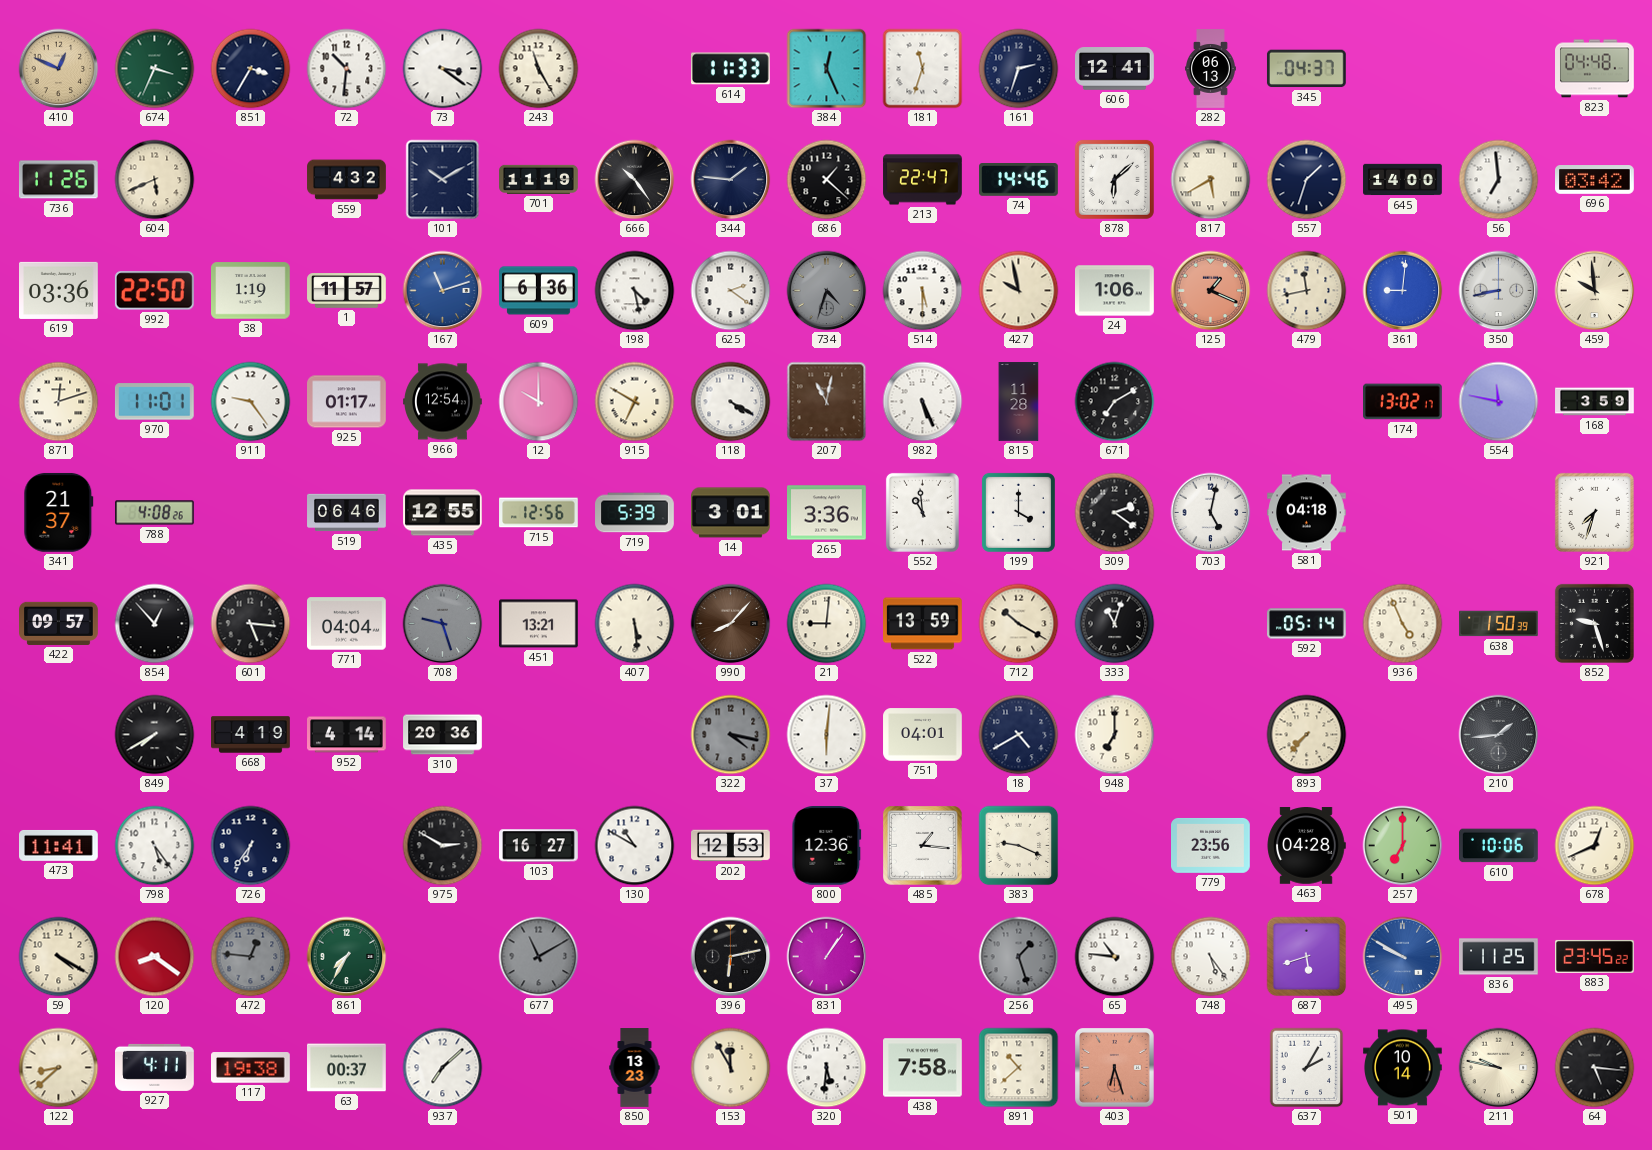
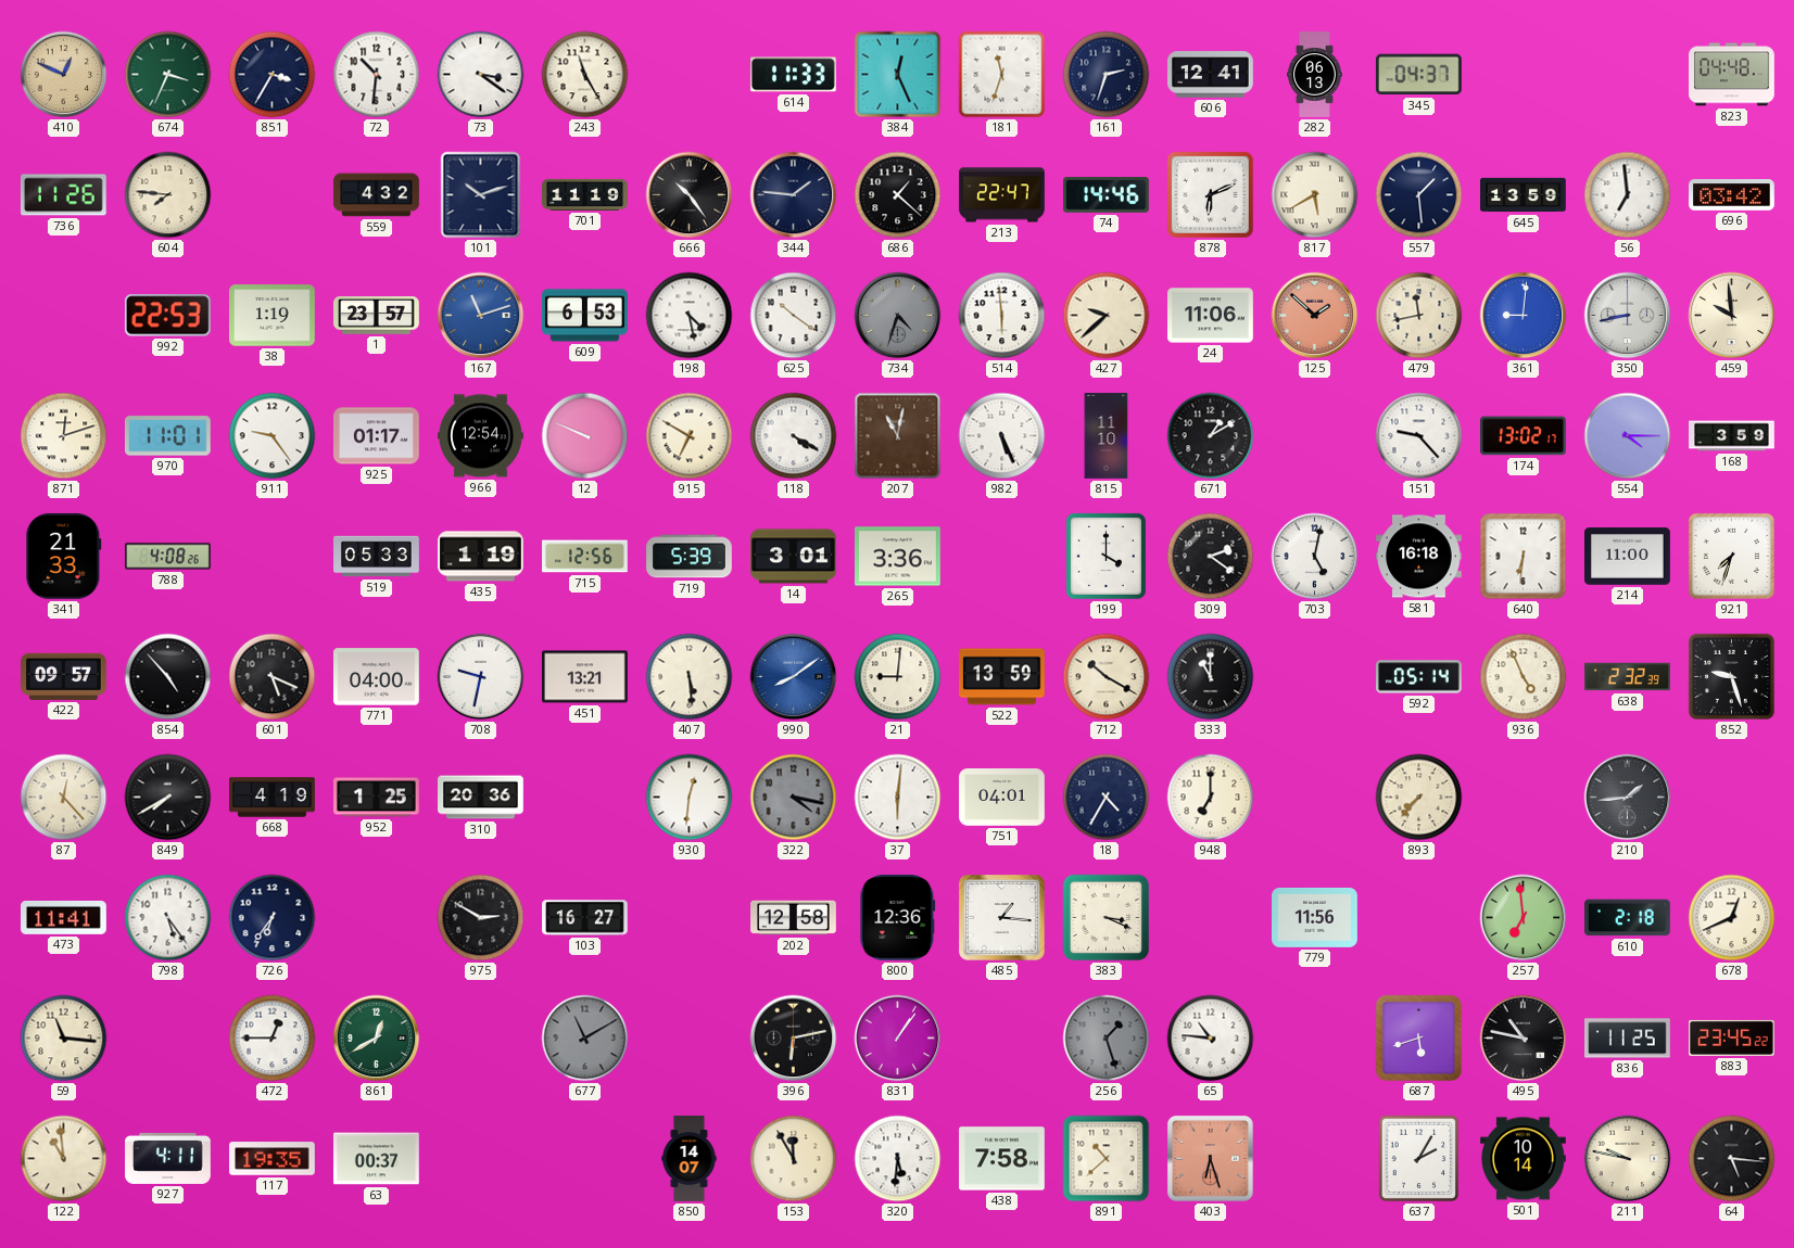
604: 5:41 -> 7:46 (168, 195)
101: 10:10 -> 10:12 (481, 195)
878: 6:08 -> 6:11 (1210, 194)
557: 1:33 -> 1:29 (1419, 195)
645: 14:00 -> 13:59 (1524, 195)
619: 03:36 -> none (59, 290)
992: 22:50 -> 22:53 (167, 316)
1: 11:57 -> 23:57 (377, 316)
609: 6:36 -> 6:53 (585, 316)
625: 2:21 -> 10:21 (794, 316)
514: 5:30 -> 5:59 (1002, 316)
427: 9:58 -> 9:38 (1107, 316)
24: 1:06 -> 11:06 (1211, 316)
125: 1:19 -> 1:52 (1315, 316)
12: 10:00 -> 9:49 (585, 436)
815: 11:28 -> 11:10 (1107, 436)
671: 7:10 -> 1:10 (1211, 436)
151: none -> 9:23 (1419, 436)
554: 11:47 -> 4:15 (1628, 436)
341: 21:37 -> 21:33 (64, 557)
519: 06:46 -> 05:33 (377, 557)
435: 12:55 -> 1:19 (481, 557)
552: 10:59 -> none (922, 512)
581: 04:18 -> 16:18 (1419, 557)
640: none -> 6:31 (1524, 557)
214: none -> 11:00 (1628, 557)
854: 12:53 -> 4:53 (168, 677)
601: 5:16 -> 5:19 (273, 677)
771: 04:04 -> 04:00 (377, 677)
708: 9:27 -> 9:32 (481, 677)
708 dial: grey -> white (481, 677)
990: 8:07 -> 8:09 (794, 677)
990 dial: brown -> blue (794, 677)
333: 11:03 -> 11:00 (1211, 677)
638: 1:50 -> 2:32 (1628, 677)
87: none -> 12:23 (64, 798)
952: 4:14 -> 1:25 (377, 798)
930: none -> 12:31 (690, 798)
18: 4:40 -> 4:35 (1107, 798)
130: 10:50 -> none (635, 846)
202: 12:53 -> 12:58 (794, 918)
383: 9:19 -> 3:19 (1107, 918)
779: 23:56 -> 11:56 (1315, 917)
463: 04:28 -> none (1306, 846)
257: 7:00 -> 6:59 (1524, 918)
610: 10:06 -> 2:18 (1628, 918)
59: 4:20 -> 11:16 (64, 1039)
120: 8:21 -> none (155, 957)
472: 12:46 -> 12:45 (273, 1039)
472 dial: grey -> white (273, 1039)
861: 7:35 -> 12:40 (377, 1039)
748: 5:24 -> none (1211, 957)
495: 9:50 -> 10:47 (1524, 1039)
495 dial: blue -> black (1524, 1039)
122: 8:38 -> 10:59 (64, 1159)
117: 19:38 -> 19:35 (273, 1159)
937: 7:08 -> none (443, 1068)
850: 13:23 -> 14:07 (690, 1159)
